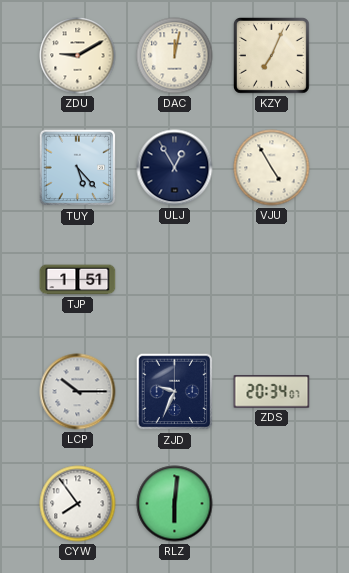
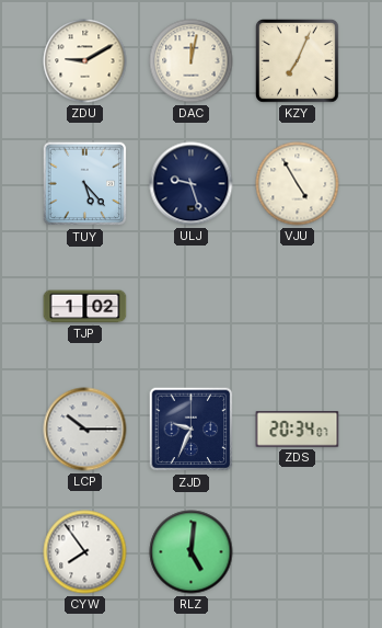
ULJ: 12:55 -> 9:27 (192, 184)
TJP: 1:51 -> 1:02 (85, 307)
RLZ: 6:01 -> 5:01 (192, 552)
